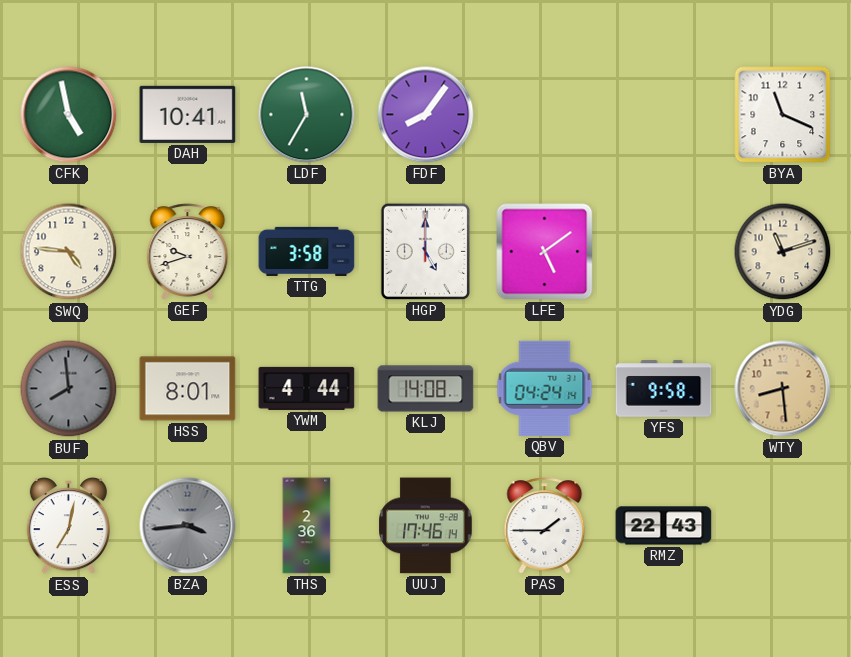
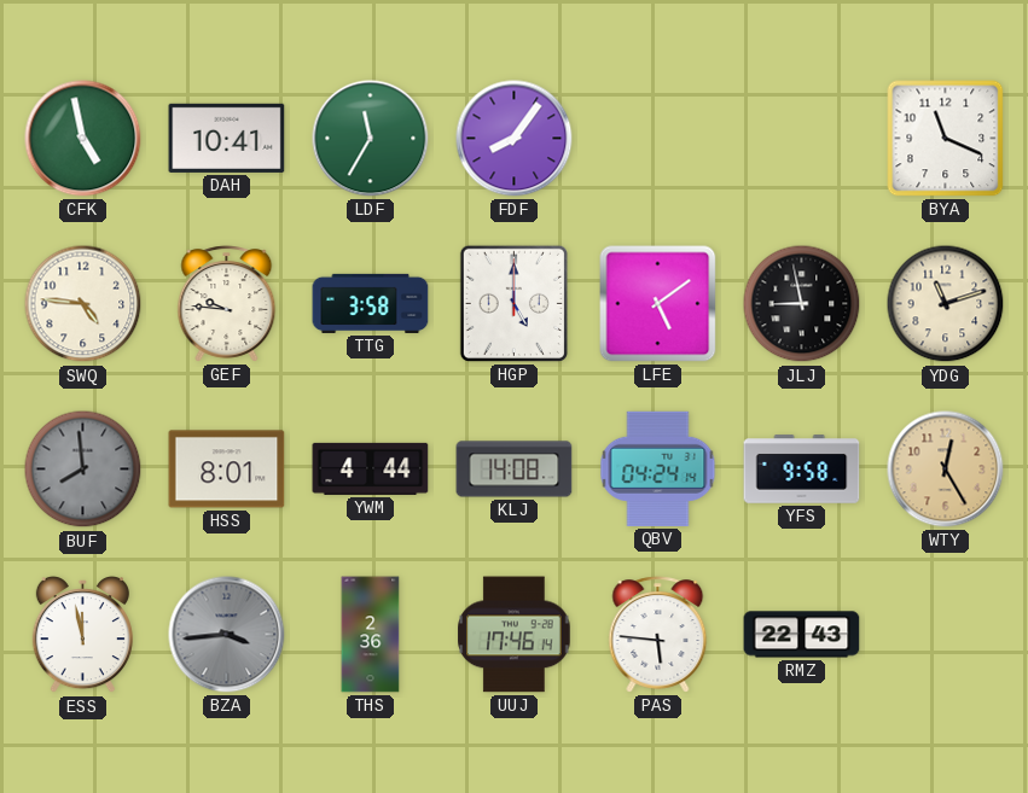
GEF: 9:42 -> 9:46 (227, 304)
JLJ: none -> 8:58 (802, 304)
WTY: 8:29 -> 12:25 (946, 470)
ESS: 7:02 -> 11:58 (82, 636)
PAS: 1:45 -> 5:46 (658, 635)
